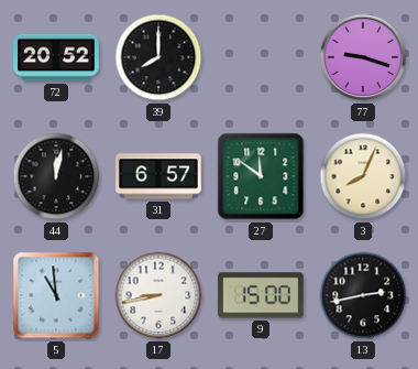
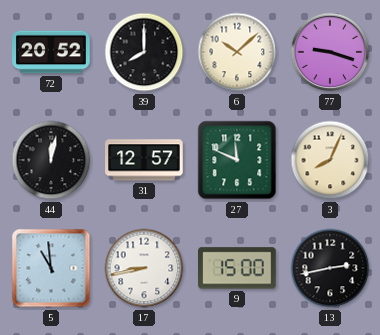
6: none -> 10:08 (237, 52)
31: 6:57 -> 12:57 (144, 160)
27: 11:51 -> 11:49 (237, 160)
